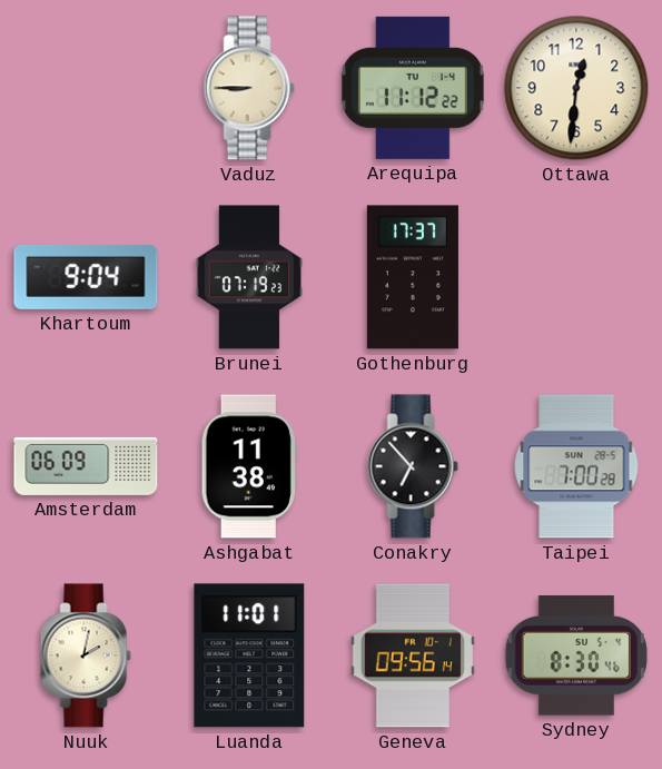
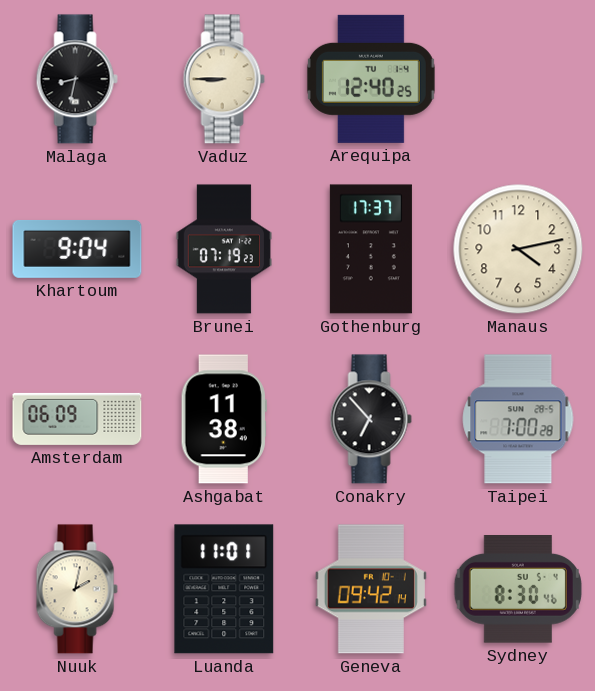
Malaga: none -> 8:32 (77, 79)
Arequipa: 11:12 -> 12:40 (371, 79)
Ottawa: 12:31 -> none (576, 88)
Manaus: none -> 4:13 (518, 249)
Geneva: 09:56 -> 09:42 (371, 589)
